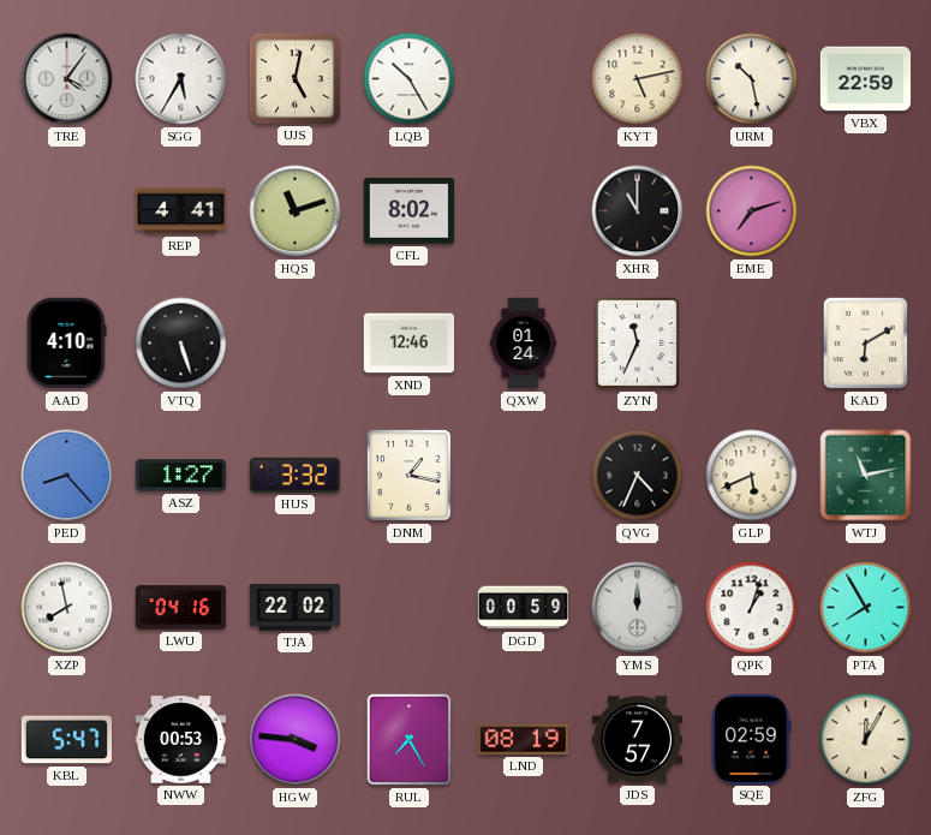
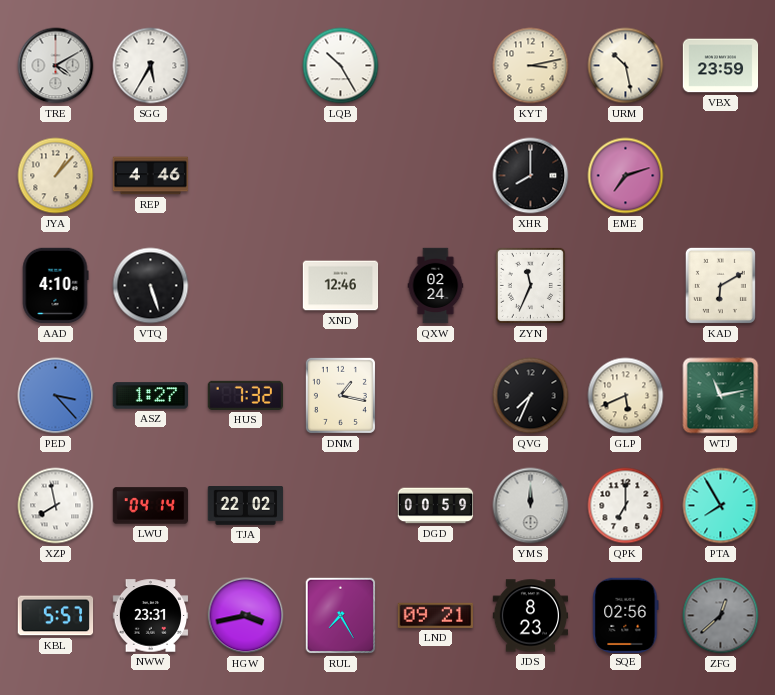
TRE: 4:06 -> 4:10 (56, 66)
UJS: 5:02 -> none (294, 78)
KYT: 5:13 -> 3:13 (531, 66)
VBX: 22:59 -> 23:59 (721, 66)
JYA: none -> 1:07 (56, 176)
REP: 4:41 -> 4:46 (151, 176)
HQS: 11:12 -> none (296, 211)
CFL: 8:02 -> none (410, 210)
XHR: 11:00 -> 8:00 (531, 176)
QXW: 01:24 -> 02:24 (436, 286)
PED: 8:23 -> 3:23 (56, 396)
HUS: 3:32 -> 7:32 (245, 395)
QVG: 4:34 -> 7:34 (531, 396)
LWU: 04:16 -> 04:14 (151, 506)
QPK: 1:03 -> 7:00 (626, 506)
KBL: 5:47 -> 5:57 (56, 616)
NWW: 00:53 -> 23:31 (151, 616)
HGW: 3:46 -> 3:43 (246, 616)
LND: 08:19 -> 09:21 (435, 615)
JDS: 7:57 -> 8:23 (531, 616)
SQE: 02:59 -> 02:56 (626, 615)
ZFG: 12:05 -> 12:38 (721, 616)
ZFG dial: cream -> grey (721, 616)
